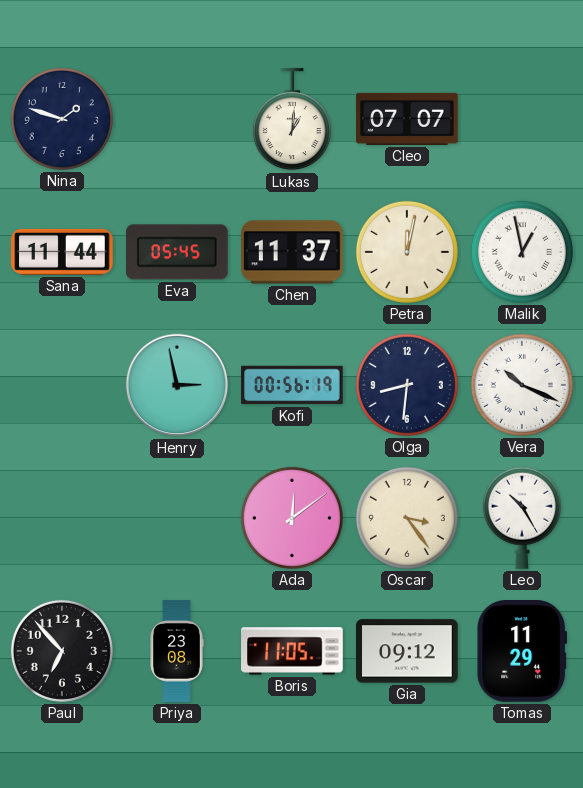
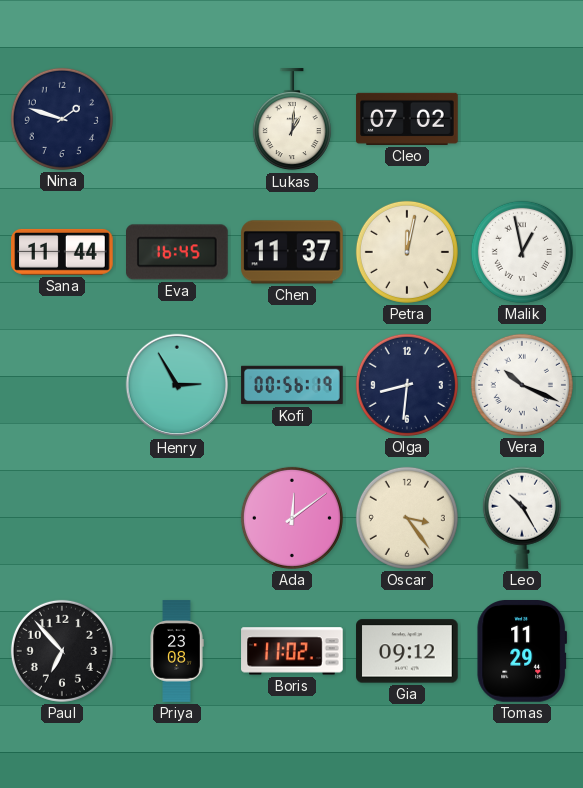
Cleo: 07:07 -> 07:02 (407, 119)
Eva: 05:45 -> 16:45 (178, 252)
Henry: 2:58 -> 2:55 (177, 385)
Boris: 11:05 -> 11:02 (292, 651)
